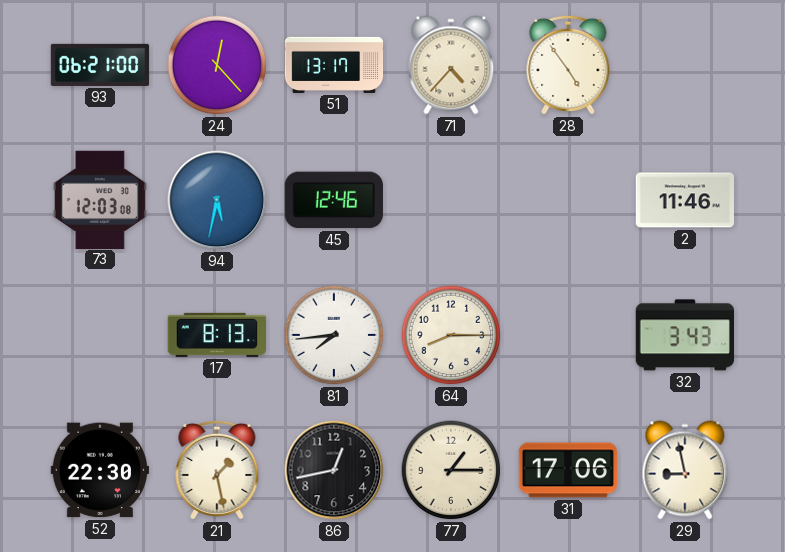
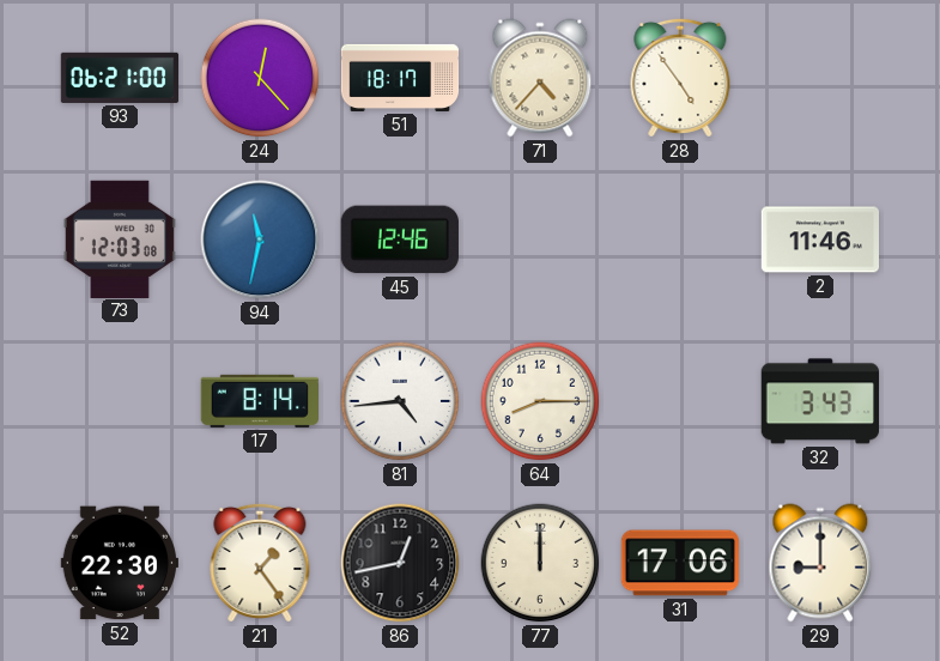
51: 13:17 -> 18:17 (400, 78)
94: 5:32 -> 11:32 (260, 239)
17: 8:13 -> 8:14 (259, 401)
81: 7:44 -> 4:44 (400, 401)
21: 1:28 -> 1:24 (260, 563)
77: 1:15 -> 12:00 (540, 563)
29: 8:58 -> 9:00 (820, 563)
